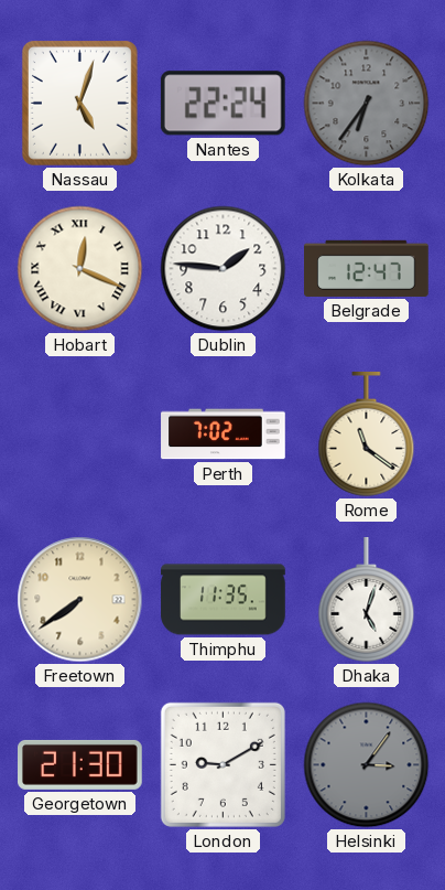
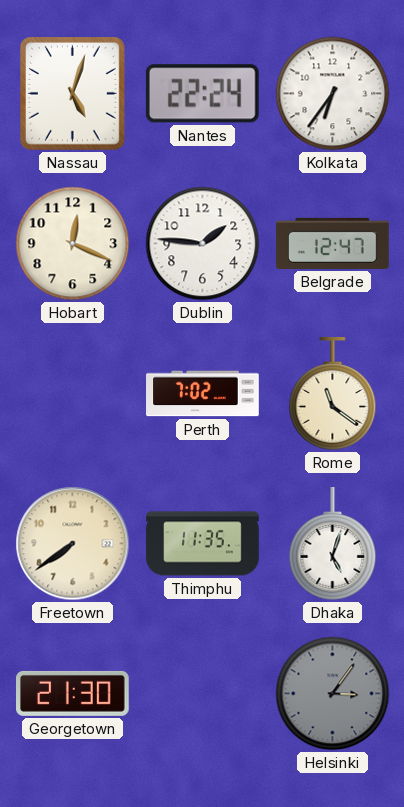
Kolkata dial: grey -> white (333, 94)
Hobart numerals: Roman -> Arabic (73, 244)
London: 9:10 -> none (223, 764)
